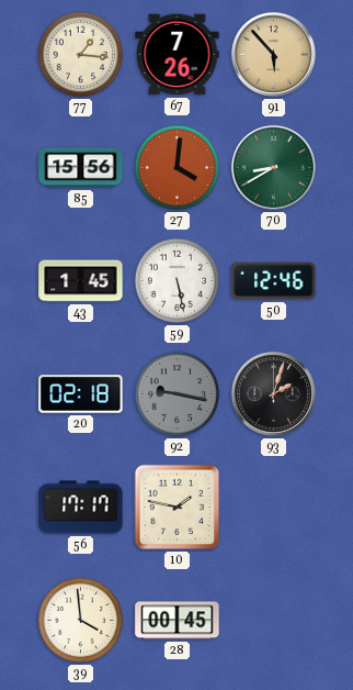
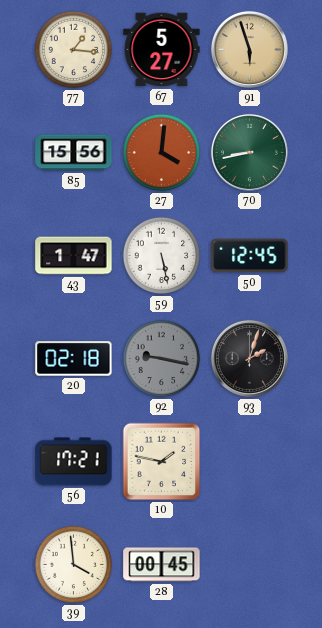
67: 7:26 -> 5:27 (162, 50)
91: 5:53 -> 5:57 (249, 49)
70: 8:40 -> 8:43 (249, 152)
43: 1:45 -> 1:47 (74, 256)
50: 12:46 -> 12:45 (250, 256)
56: 17:17 -> 17:21 (74, 462)
